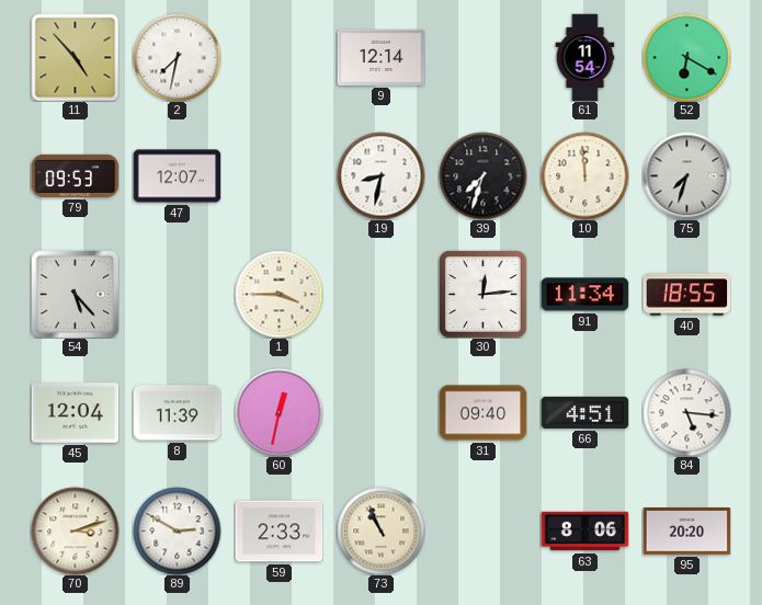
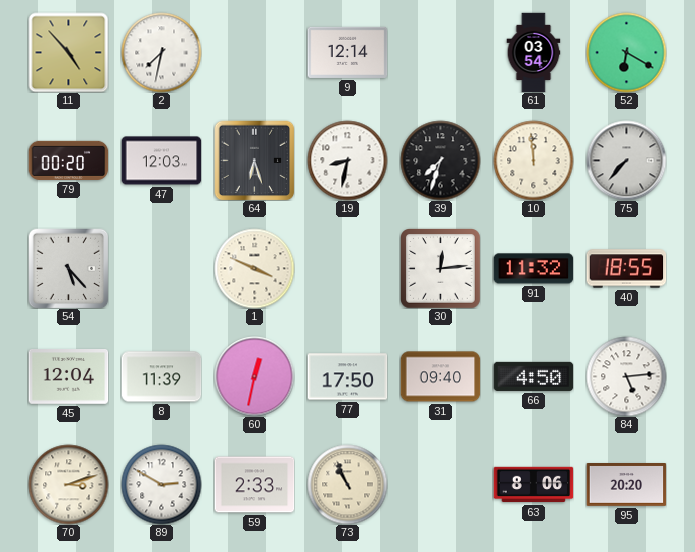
61: 11:54 -> 03:54 (534, 52)
79: 09:53 -> 00:20 (68, 160)
47: 12:07 -> 12:03 (161, 161)
64: none -> 6:27 (254, 160)
75: 7:33 -> 7:37 (626, 160)
1: 3:45 -> 3:49 (254, 268)
91: 11:34 -> 11:32 (533, 269)
77: none -> 17:50 (347, 377)
66: 4:51 -> 4:50 (533, 376)
84: 5:16 -> 5:14 (626, 376)
